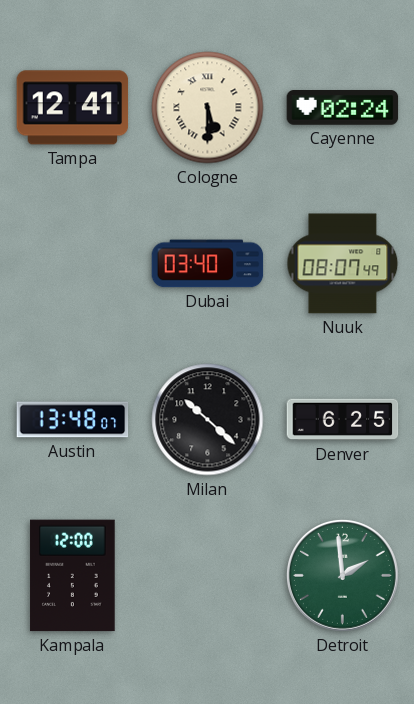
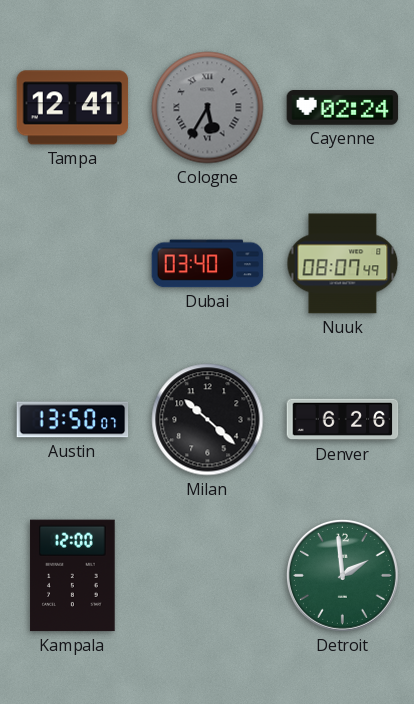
Cologne: 5:30 -> 5:35 (208, 108)
Cologne dial: cream -> grey (208, 108)
Austin: 13:48 -> 13:50 (73, 420)
Denver: 6:25 -> 6:26 (343, 420)
